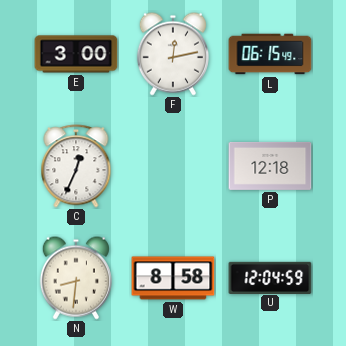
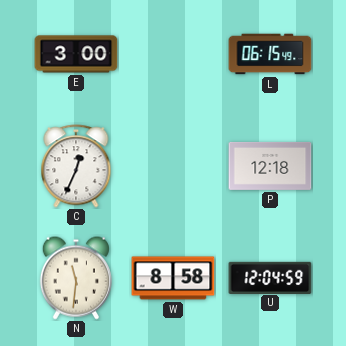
F: 12:13 -> none (173, 54)
N: 8:31 -> 11:31 (76, 278)
